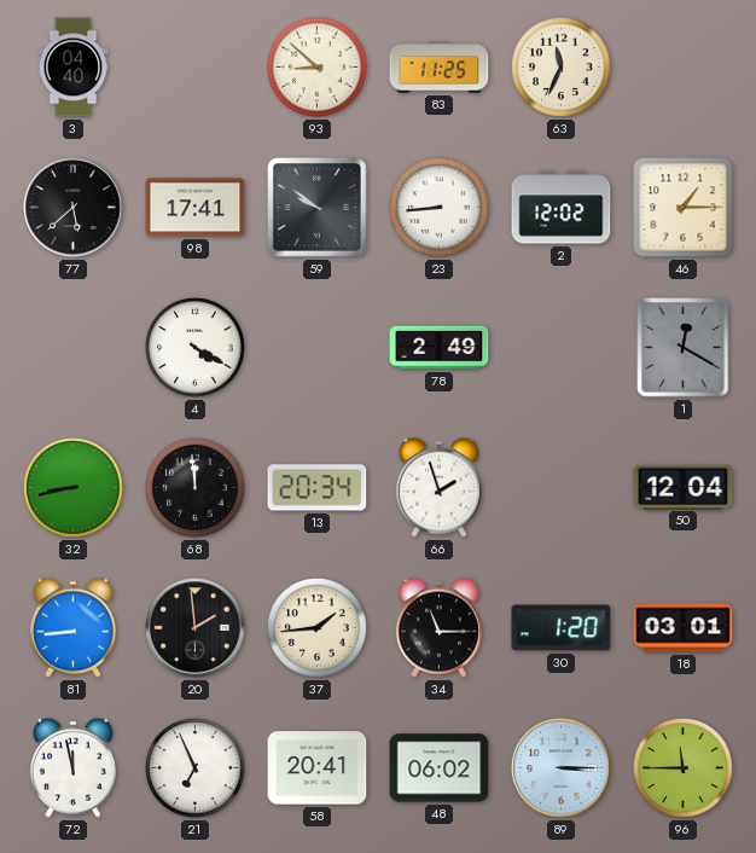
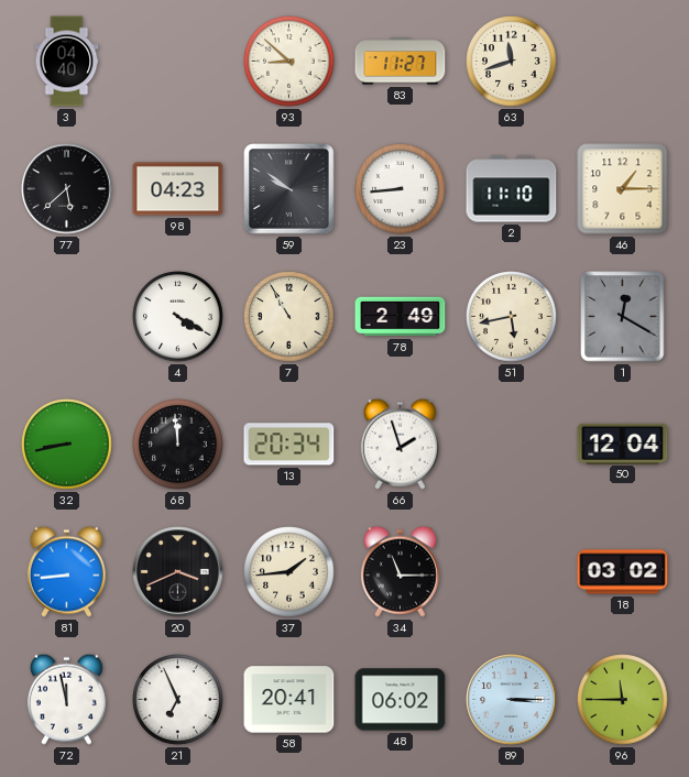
83: 11:25 -> 11:27 (401, 62)
63: 11:34 -> 11:42 (512, 62)
98: 17:41 -> 04:23 (178, 189)
2: 12:02 -> 11:10 (512, 189)
7: none -> 10:55 (289, 317)
51: none -> 5:43 (512, 317)
20: 1:59 -> 3:41 (178, 572)
30: 1:20 -> none (562, 628)
18: 03:01 -> 03:02 (623, 572)
